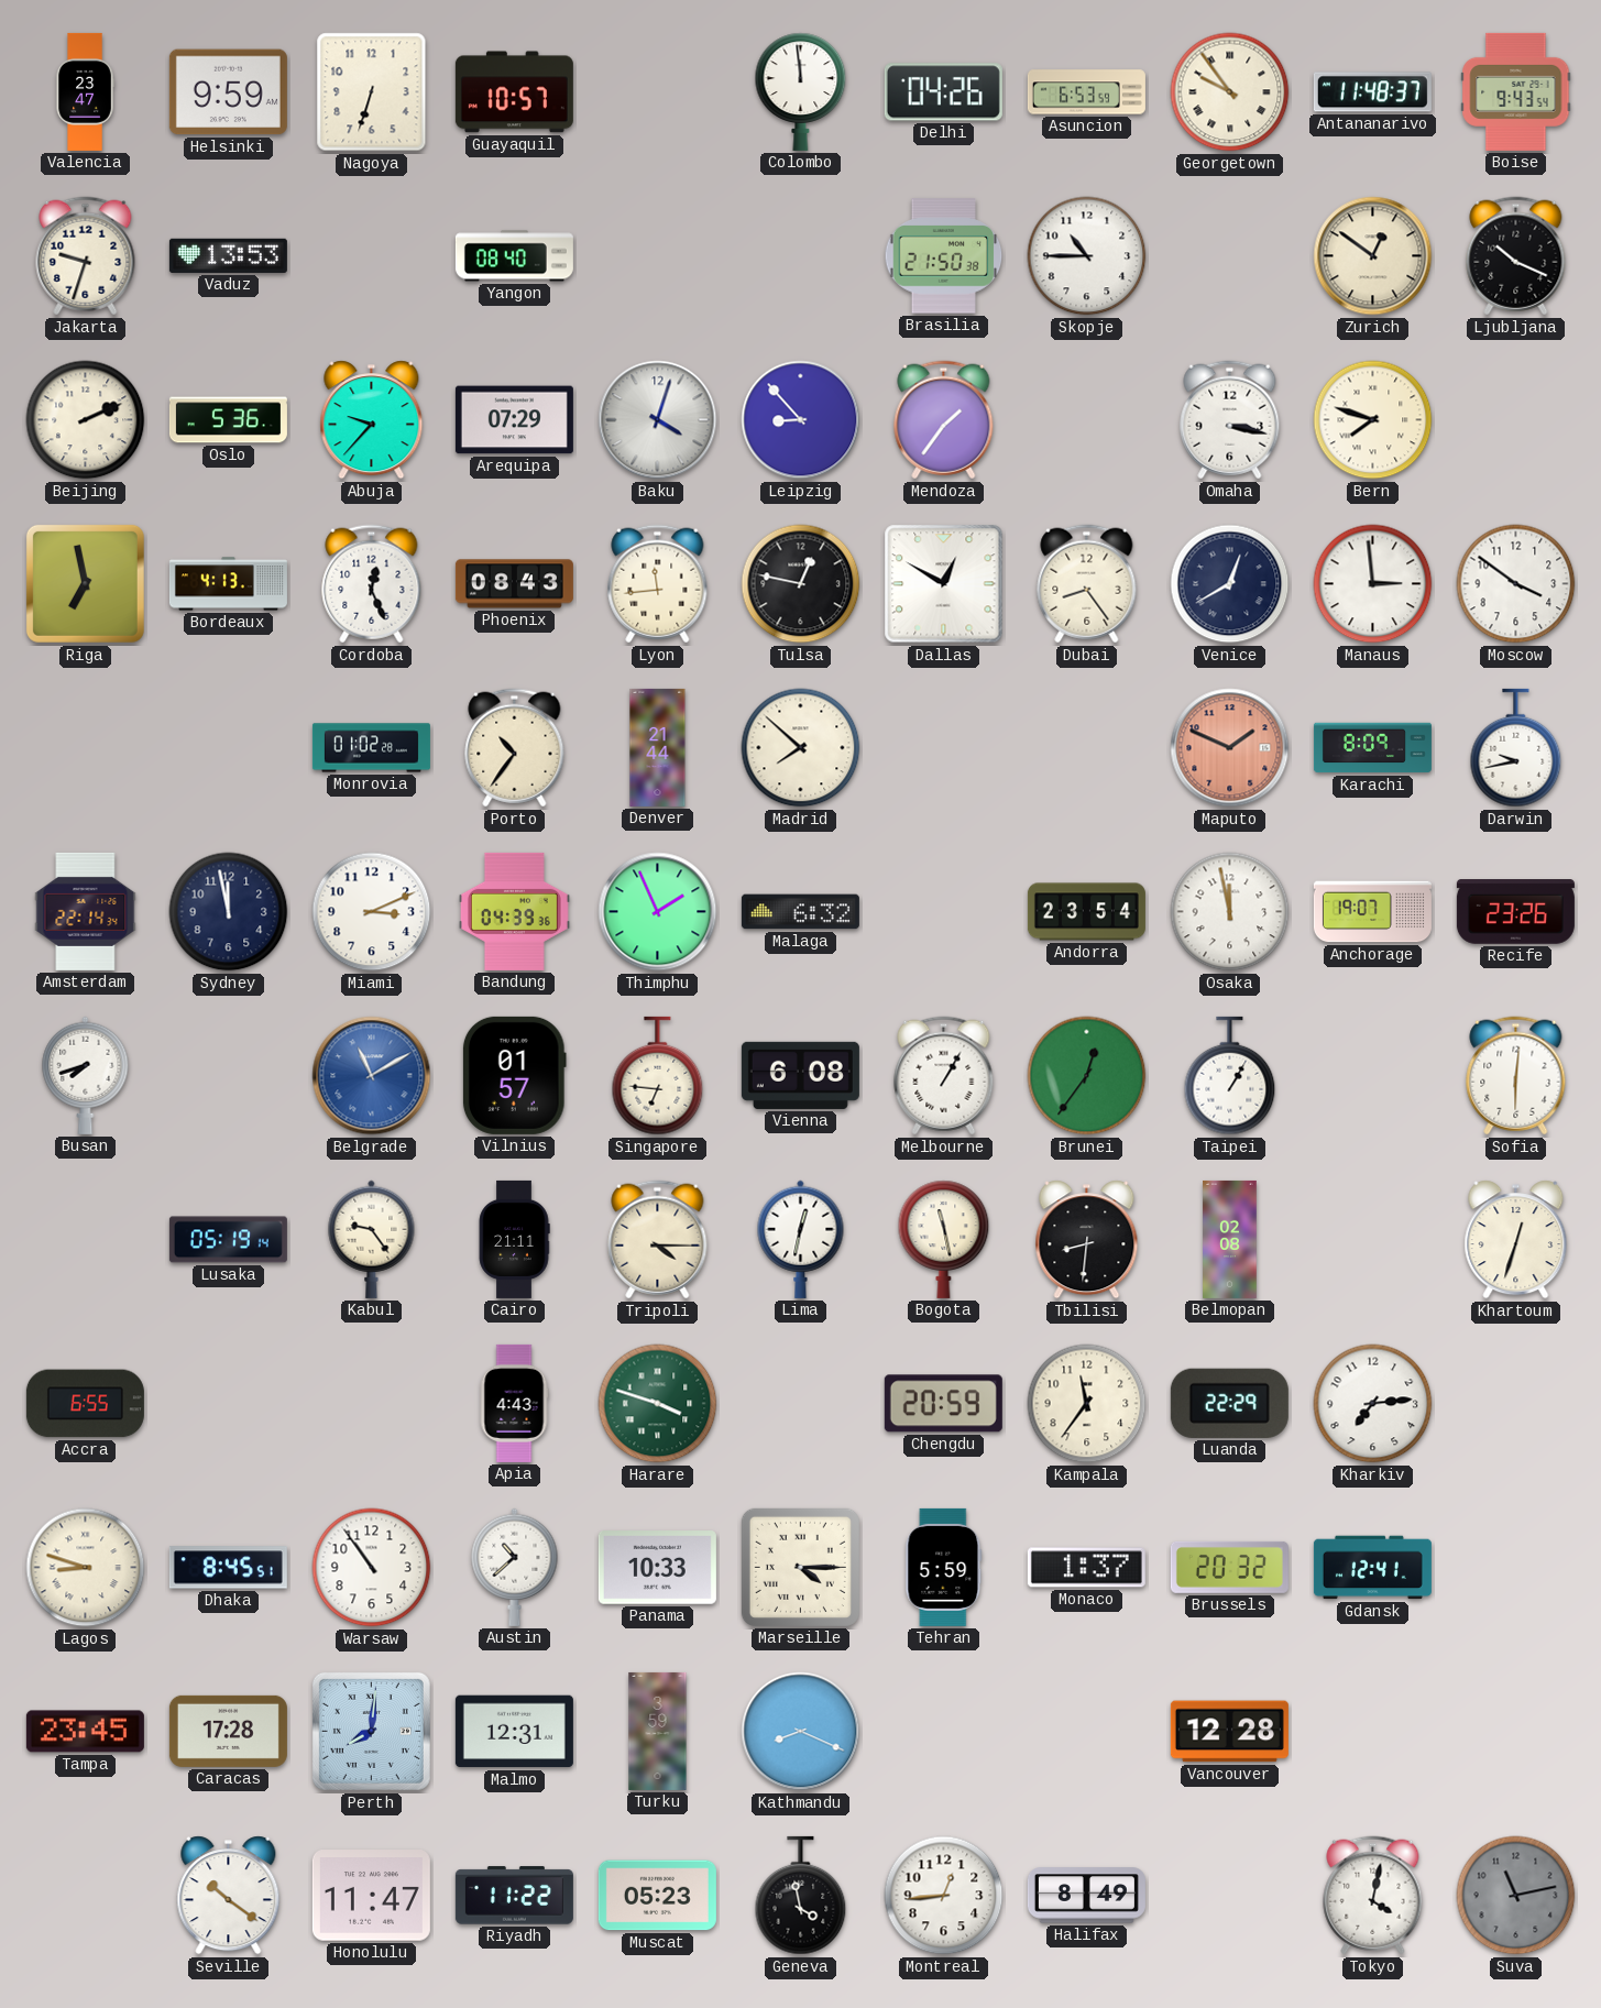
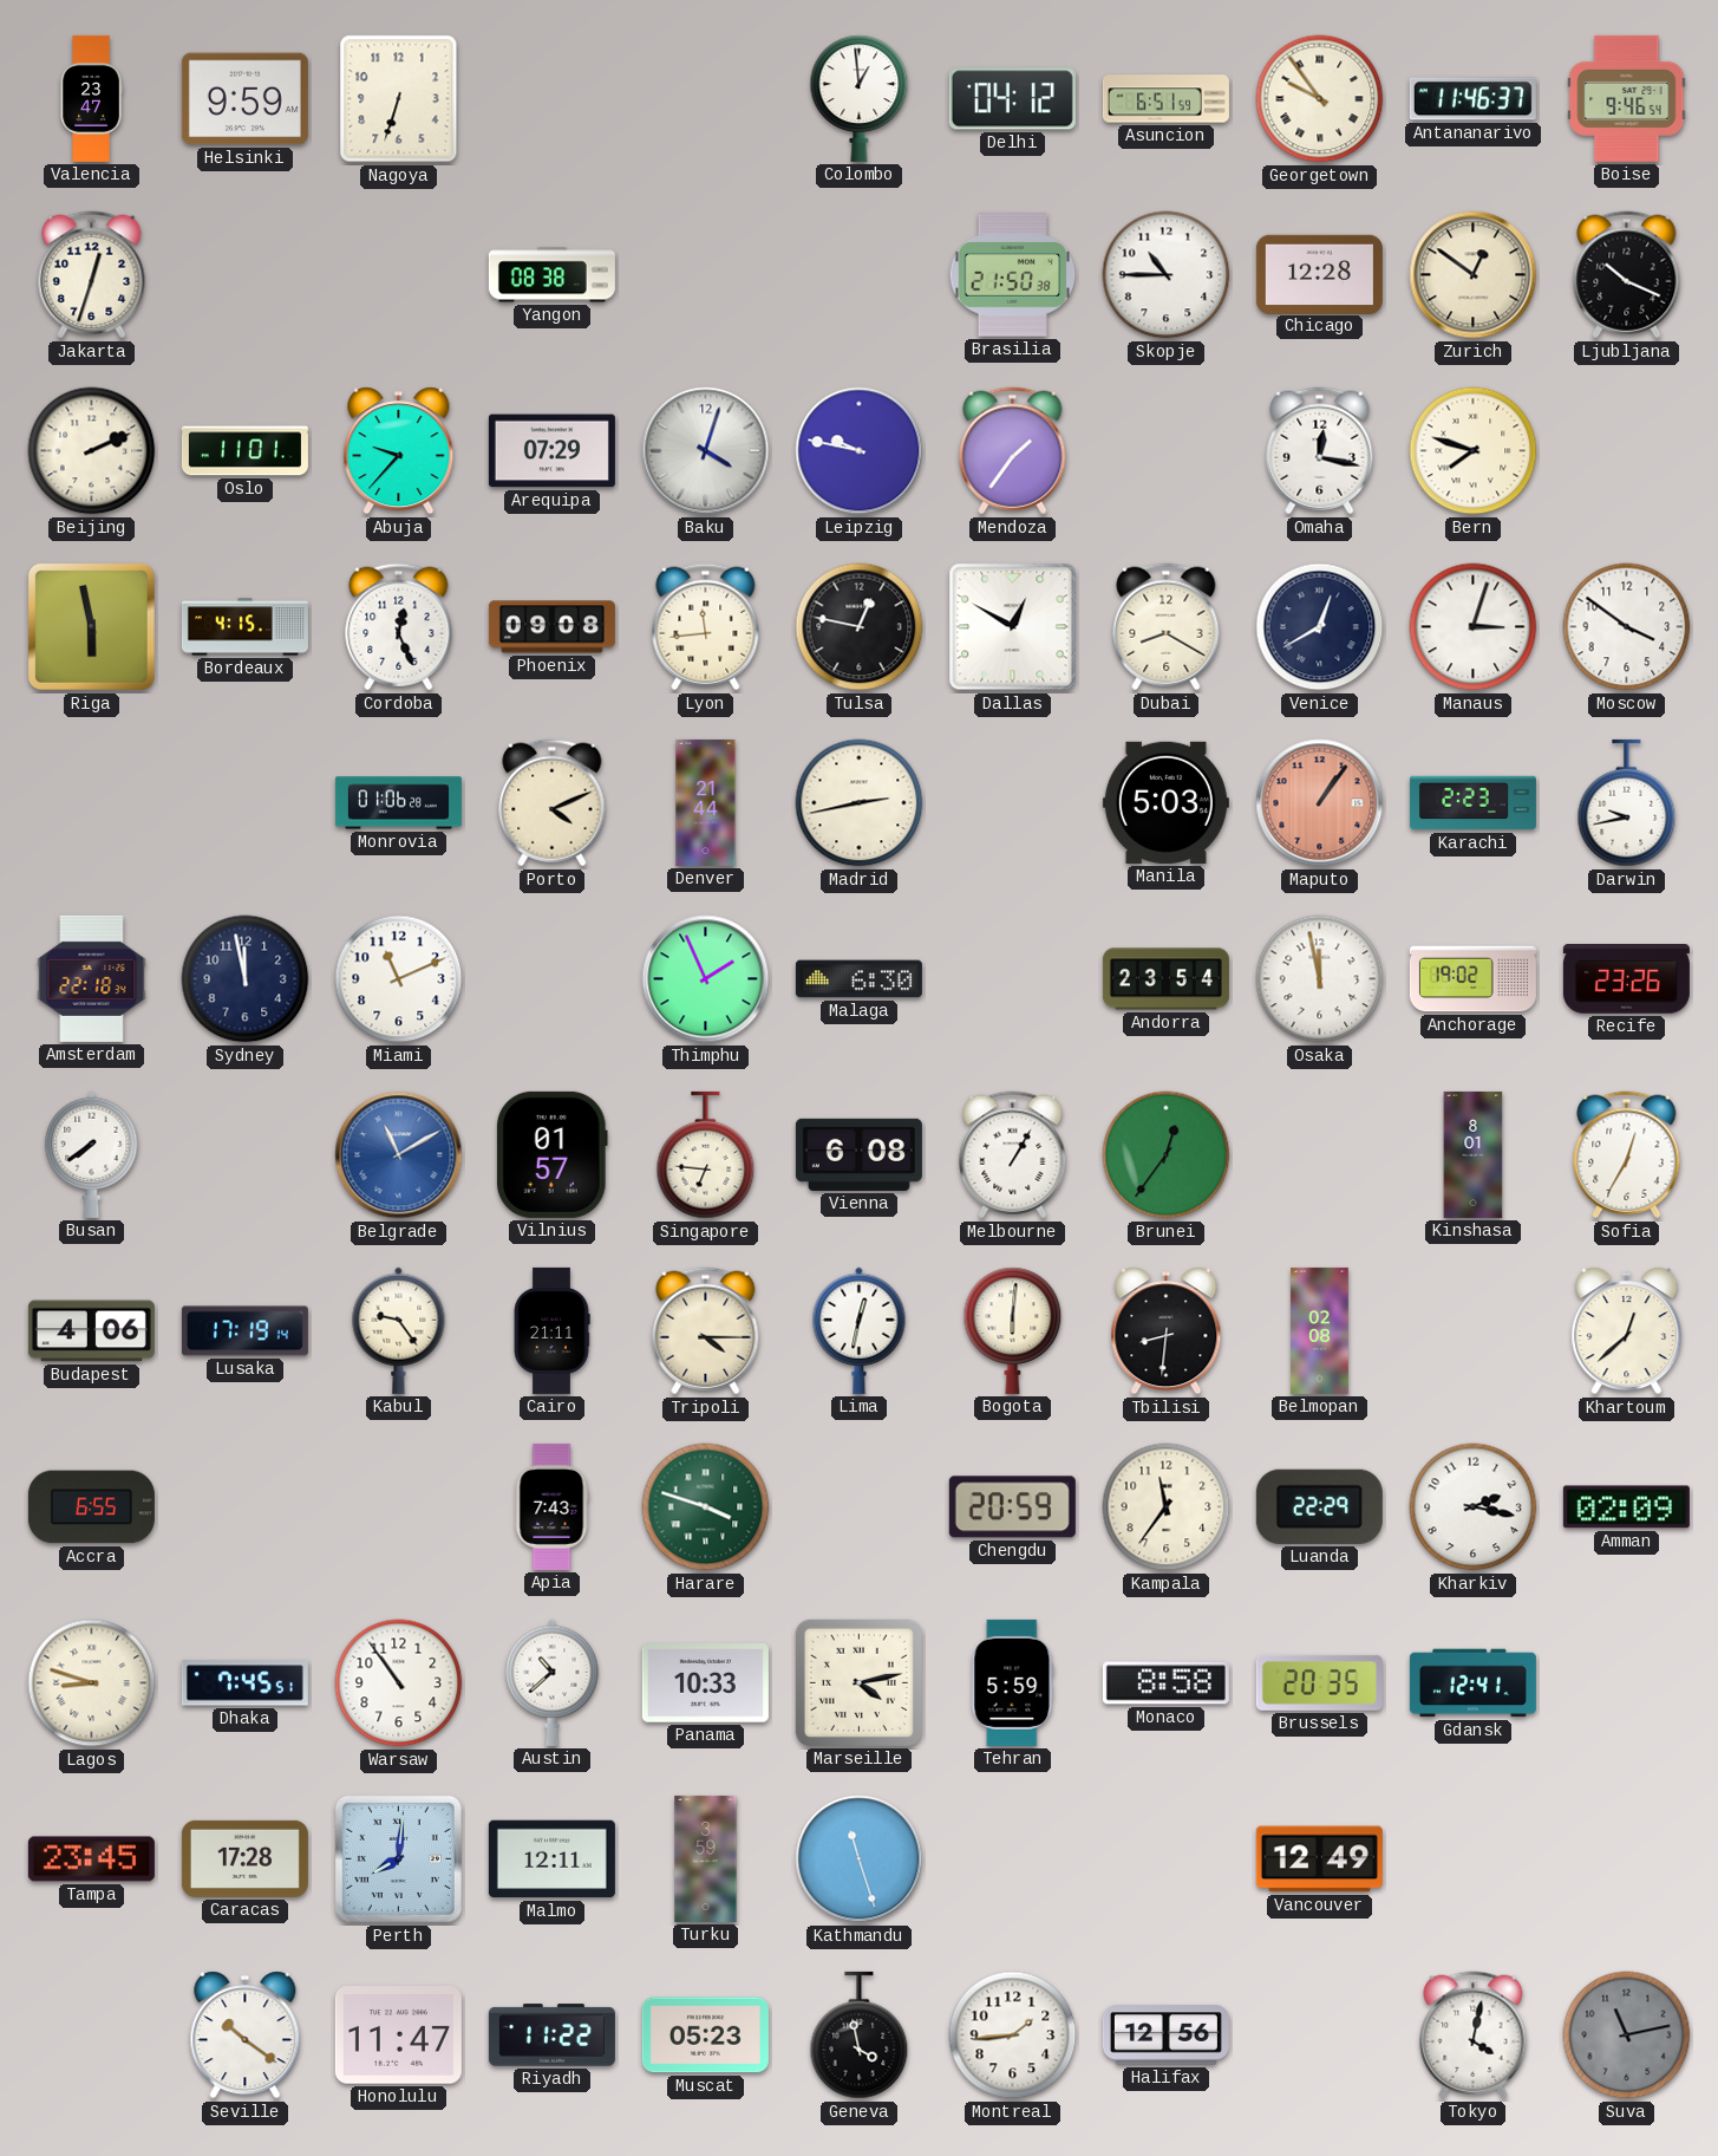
Guayaquil: 10:57 -> none (514, 92)
Colombo: 11:59 -> 12:59 (860, 98)
Delhi: 04:26 -> 04:12 (1012, 99)
Asuncion: 6:53 -> 6:51 (1165, 99)
Antananarivo: 11:48 -> 11:46 (1472, 99)
Boise: 9:43 -> 9:46 (1627, 98)
Jakarta: 9:33 -> 12:33 (92, 275)
Vaduz: 13:53 -> none (228, 255)
Yangon: 08:40 -> 08:38 (551, 275)
Chicago: none -> 12:28 (1319, 274)
Oslo: 5:36 -> 11:01 (244, 451)
Leipzig: 8:53 -> 9:47 (860, 451)
Omaha: 3:17 -> 12:17 (1320, 451)
Riga: 6:58 -> 5:58 (91, 626)
Bordeaux: 4:13 -> 4:15 (244, 627)
Phoenix: 08:43 -> 09:08 (551, 627)
Dubai: 8:24 -> 8:20 (1167, 627)
Manaus: 2:59 -> 3:03 (1474, 627)
Monrovia: 01:02 -> 01:06 (398, 803)
Porto: 10:36 -> 4:11 (553, 803)
Madrid: 7:52 -> 2:43 (860, 803)
Manila: none -> 5:03 (1165, 802)
Maputo: 1:49 -> 1:06 (1320, 803)
Karachi: 8:09 -> 2:23 (1472, 803)
Amsterdam: 22:14 -> 22:18 (92, 978)
Miami: 3:11 -> 11:11 (399, 979)
Bandung: 04:39 -> none (514, 911)
Malaga: 6:32 -> 6:30 (858, 979)
Anchorage: 19:07 -> 19:02 (1472, 979)
Busan: 7:42 -> 7:39 (92, 1154)
Taipei: 1:05 -> none (1230, 1076)
Kinshasa: none -> 8:01 (1474, 1154)
Sofia: 6:01 -> 12:35 (1627, 1155)
Budapest: none -> 4:06 (91, 1331)
Lusaka: 05:19 -> 17:19 (244, 1331)
Bogota: 11:28 -> 6:01 (1013, 1330)
Khartoum: 12:33 -> 12:38 (1627, 1331)
Apia: 4:43 -> 7:43 (551, 1506)
Kharkiv: 7:14 -> 2:17 (1474, 1507)
Amman: none -> 02:09 (1626, 1507)
Dhaka: 8:45 -> 7:45 (244, 1683)
Marseille: 4:15 -> 4:13 (858, 1682)
Monaco: 1:37 -> 8:58 (1165, 1683)
Brussels: 20:32 -> 20:35 (1319, 1682)
Malmo: 12:31 -> 12:11 (551, 1859)
Kathmandu: 8:19 -> 11:27 (860, 1859)
Vancouver: 12:28 -> 12:49 (1319, 1859)
Montreal: 12:44 -> 1:44 (1013, 2036)
Halifax: 8:49 -> 12:56 (1165, 2036)
